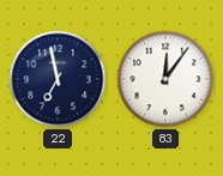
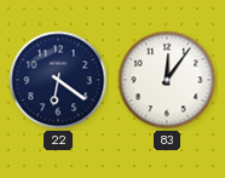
22: 6:58 -> 6:21 (58, 80)
